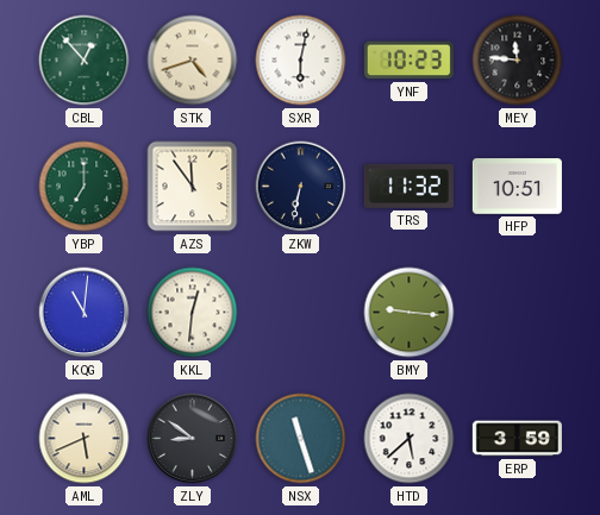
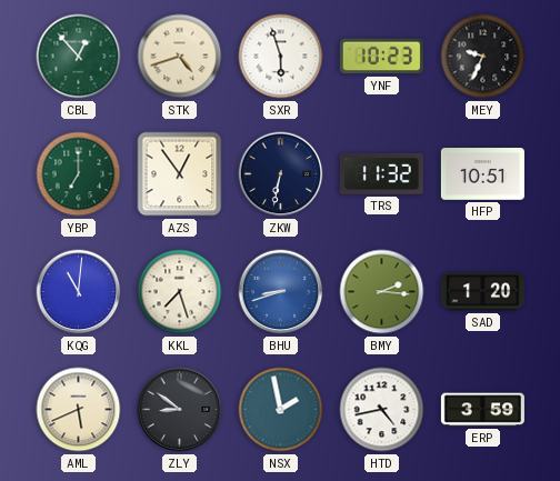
SXR: 6:02 -> 5:57 (281, 57)
MEY: 11:46 -> 9:34 (483, 57)
AZS: 11:54 -> 12:54 (180, 174)
KKL: 12:31 -> 7:27 (180, 292)
BHU: none -> 8:42 (281, 292)
BMY: 9:16 -> 2:16 (382, 292)
SAD: none -> 1:20 (482, 292)
NSX: 11:27 -> 1:58 (281, 410)
HTD: 5:38 -> 4:43 (382, 410)
